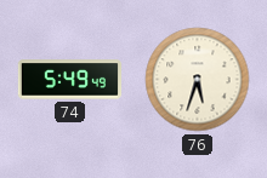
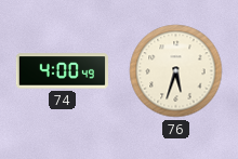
74: 5:49 -> 4:00 (62, 71)
